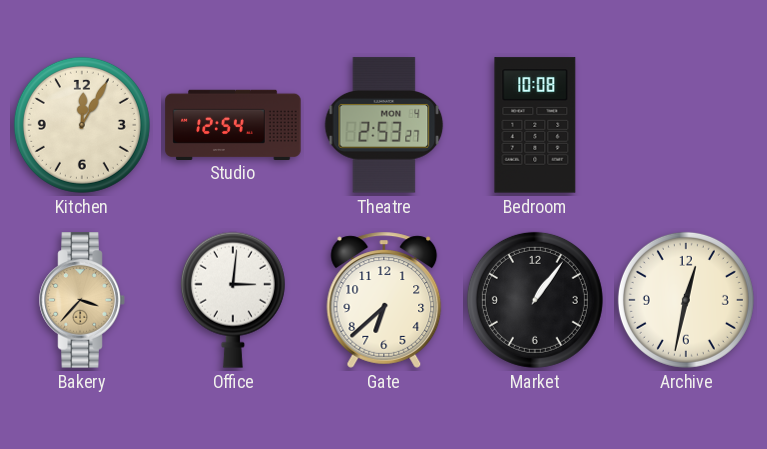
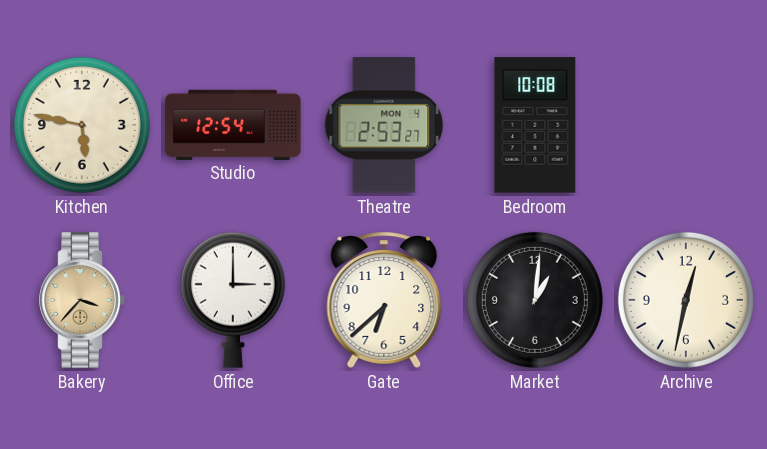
Kitchen: 12:05 -> 5:47 (82, 125)
Office: 3:01 -> 3:00 (233, 300)
Market: 1:06 -> 1:01 (535, 300)
